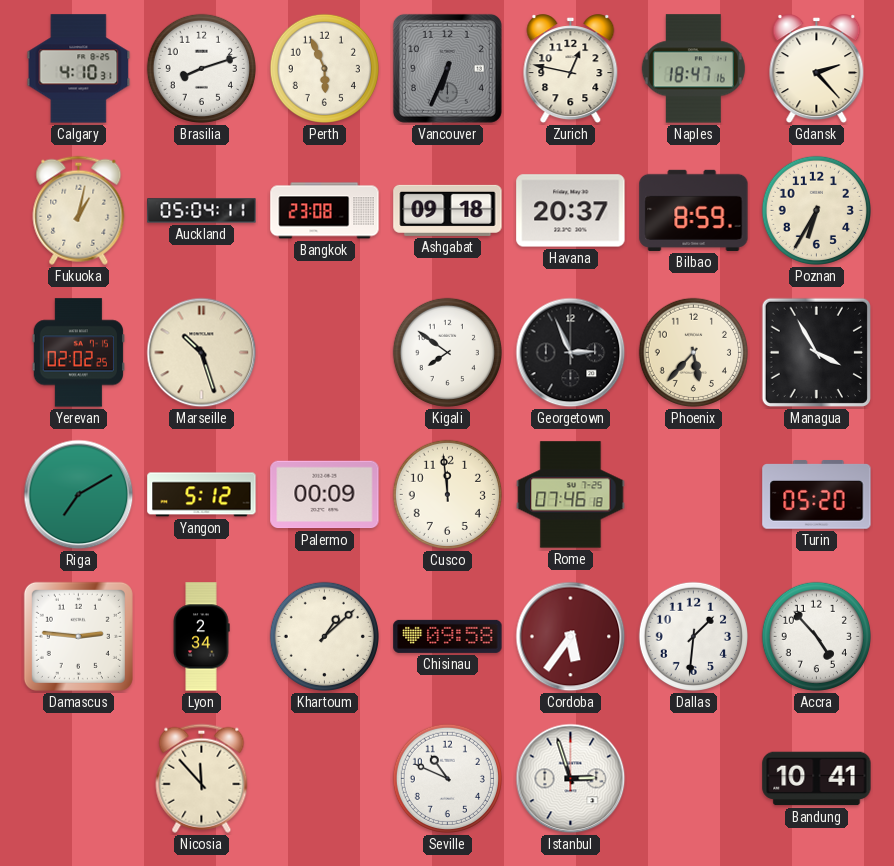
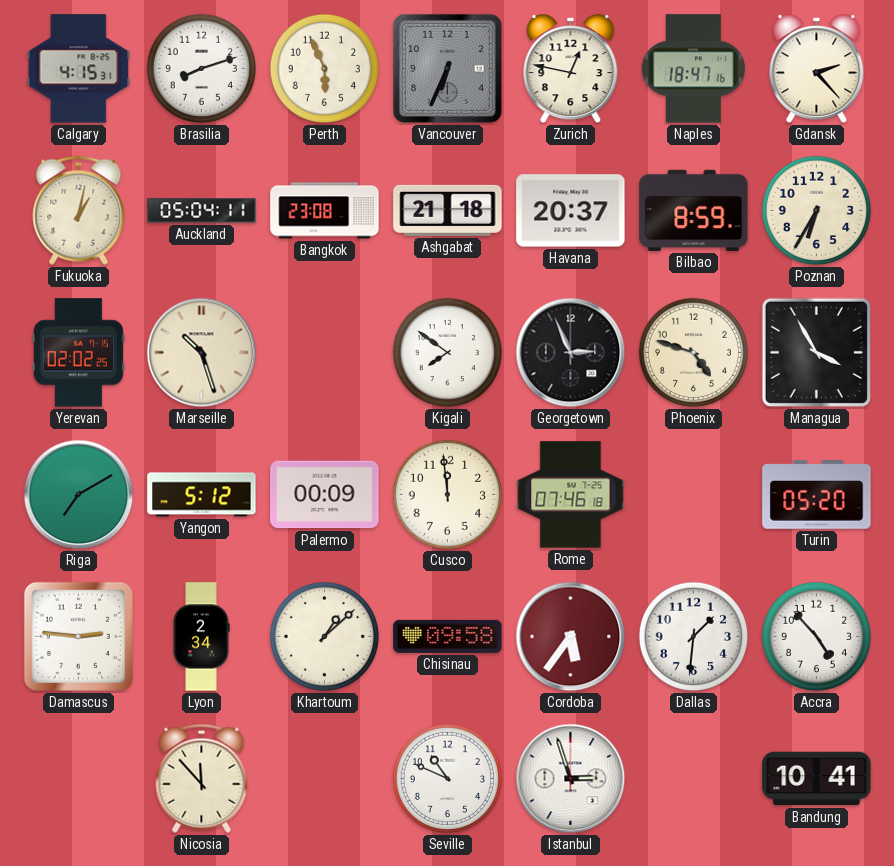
Calgary: 4:10 -> 4:15 (79, 69)
Ashgabat: 09:18 -> 21:18 (448, 210)
Phoenix: 5:37 -> 4:48 (693, 352)
